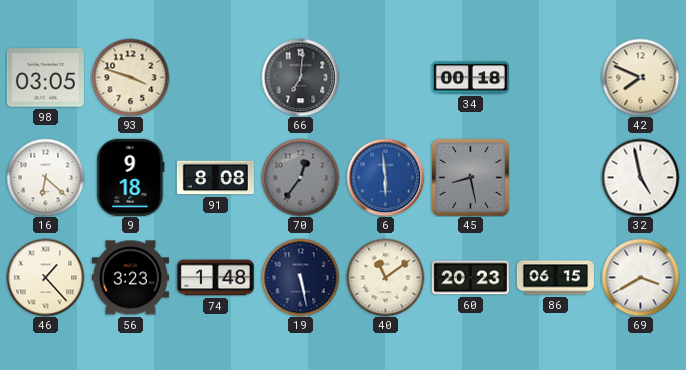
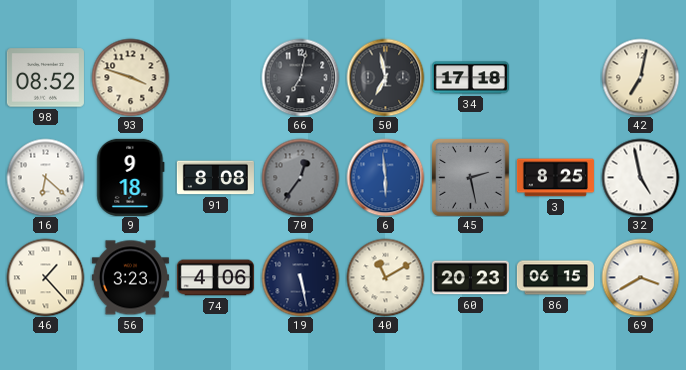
98: 03:05 -> 08:52 (45, 78)
66: 7:01 -> 7:02 (300, 77)
50: none -> 6:58 (385, 77)
34: 00:18 -> 17:18 (470, 78)
42: 7:49 -> 7:02 (640, 77)
45: 8:28 -> 2:28 (471, 178)
3: none -> 8:25 (555, 178)
74: 1:48 -> 4:06 (215, 278)
40: 11:09 -> 11:10 (385, 277)
